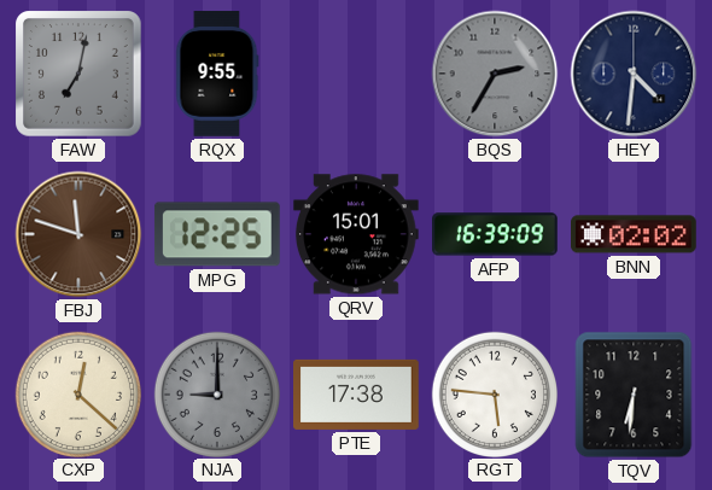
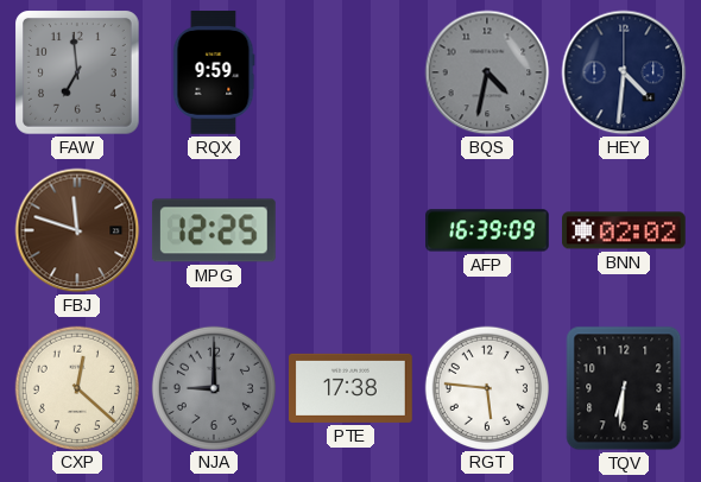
FAW: 7:02 -> 6:59 (78, 74)
RQX: 9:55 -> 9:59 (214, 72)
BQS: 2:35 -> 4:32 (487, 72)
QRV: 15:01 -> none (356, 234)
